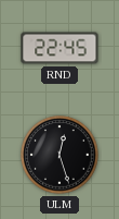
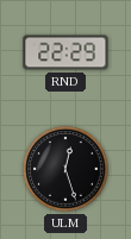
RND: 22:45 -> 22:29 (65, 52)
